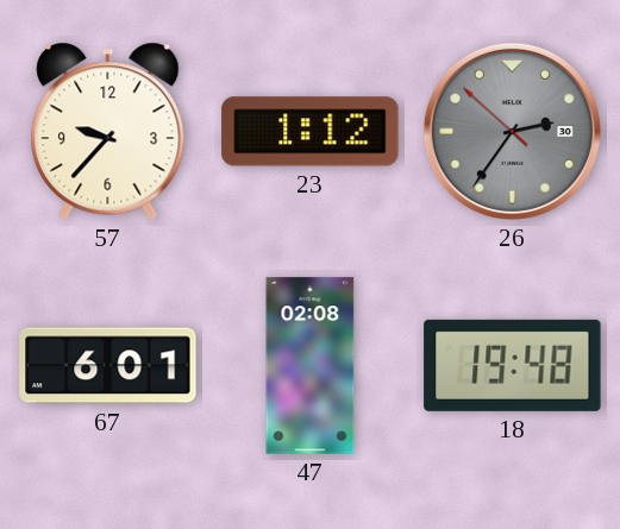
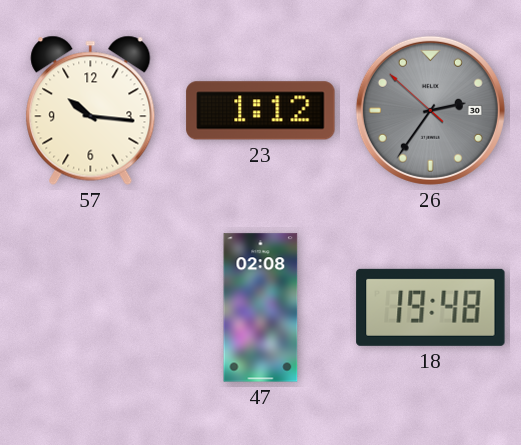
57: 9:37 -> 10:16 (91, 110)
67: 6:01 -> none (108, 366)
